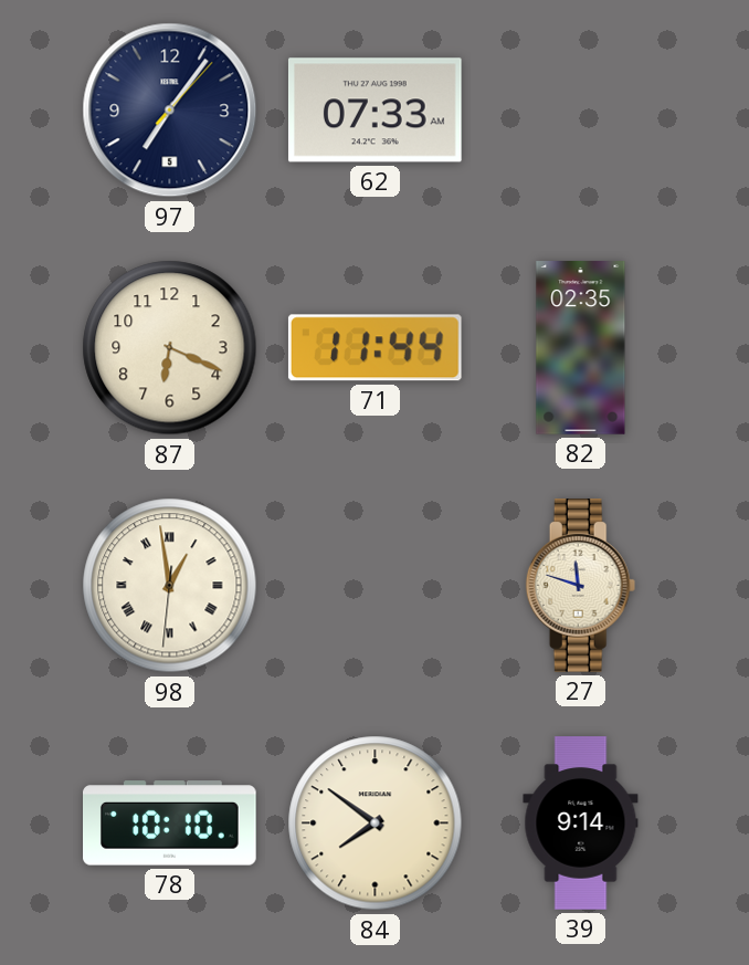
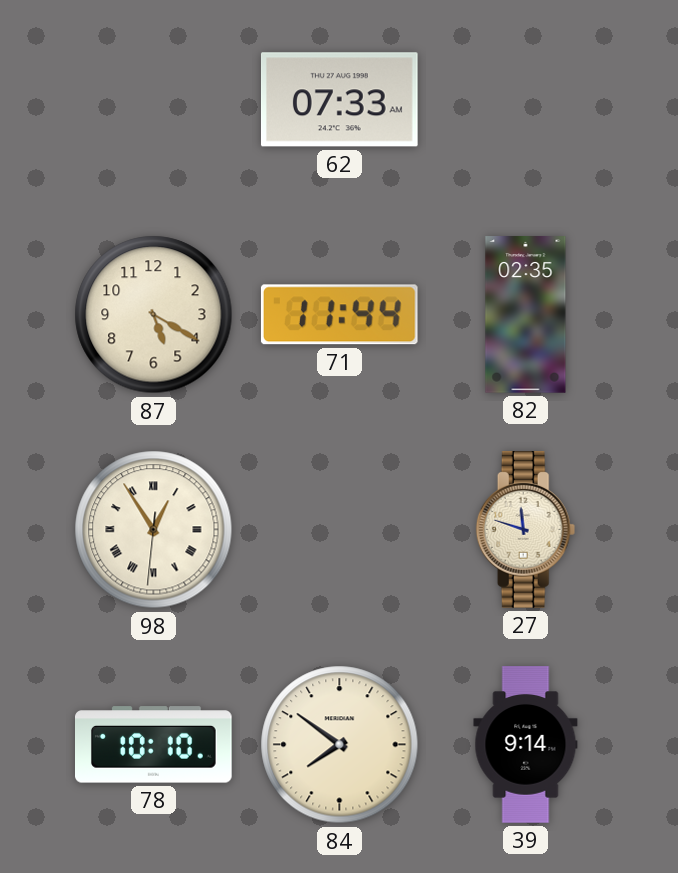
97: 7:06 -> none (170, 111)
87: 6:19 -> 5:20 (154, 315)
98: 12:58 -> 12:54 (154, 530)
